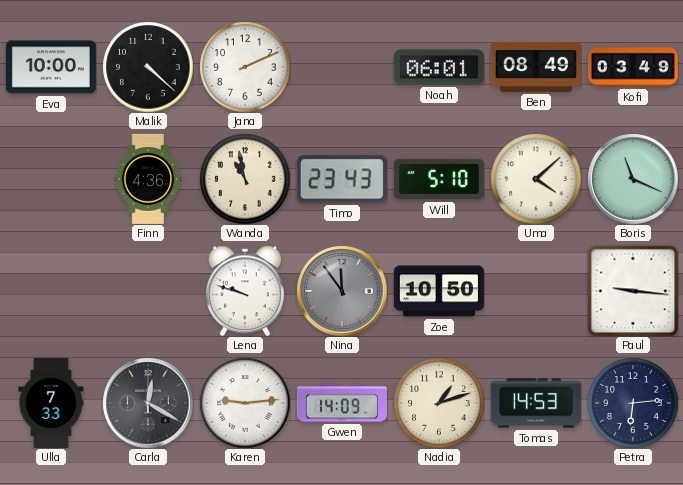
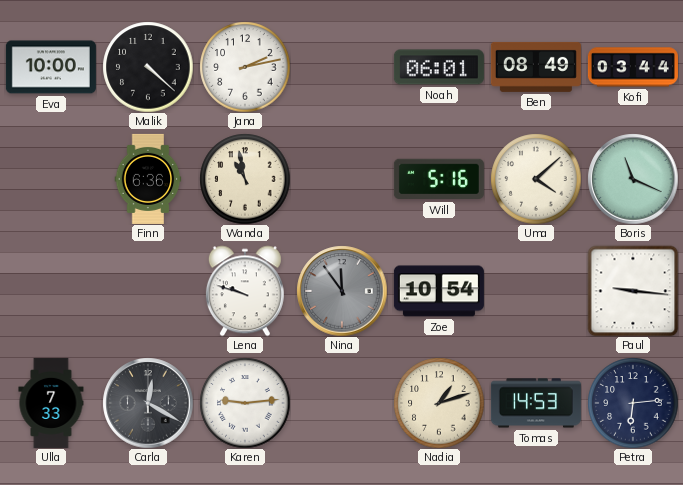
Jana: 2:11 -> 2:13 (245, 67)
Kofi: 03:49 -> 03:44 (633, 67)
Finn: 4:36 -> 6:36 (148, 179)
Timo: 23:43 -> none (342, 179)
Will: 5:10 -> 5:16 (439, 179)
Zoe: 10:50 -> 10:54 (439, 291)
Gwen: 14:09 -> none (342, 403)
